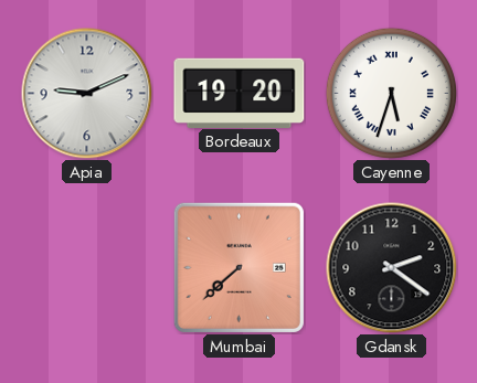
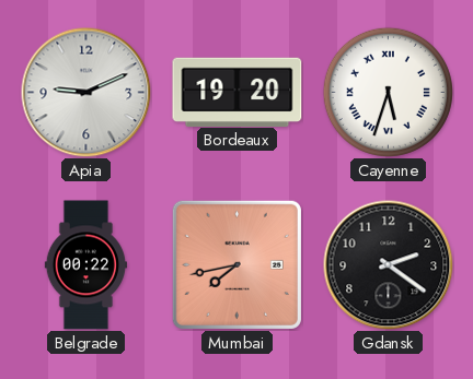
Belgrade: none -> 00:22 (85, 265)
Mumbai: 7:38 -> 7:43 (236, 264)
